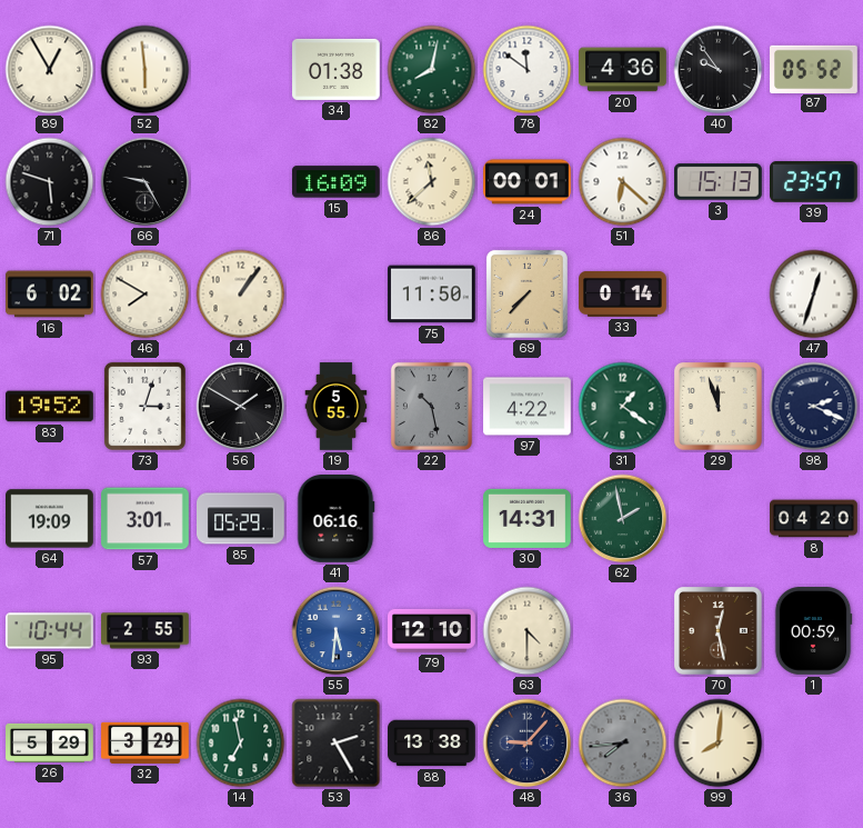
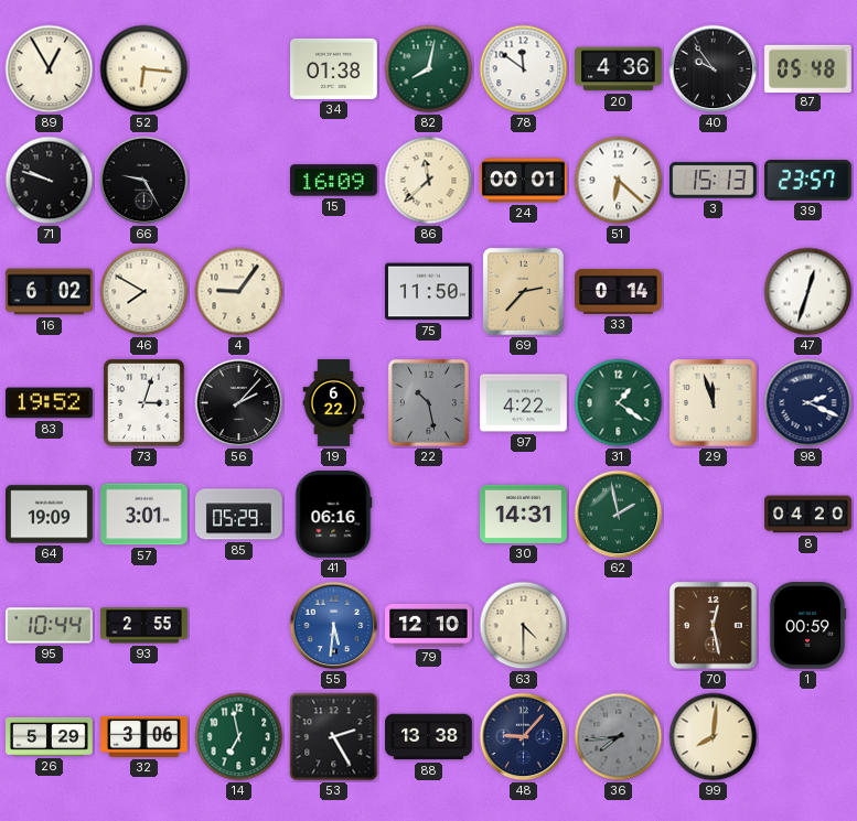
52: 5:59 -> 6:16 (144, 69)
87: 05:52 -> 05:48 (808, 68)
71: 5:48 -> 9:48 (50, 181)
4: 1:06 -> 9:06 (239, 292)
69: 7:37 -> 2:37 (523, 291)
56: 1:50 -> 2:07 (239, 403)
19: 5:55 -> 6:22 (334, 403)
32: 3:29 -> 3:06 (144, 736)
